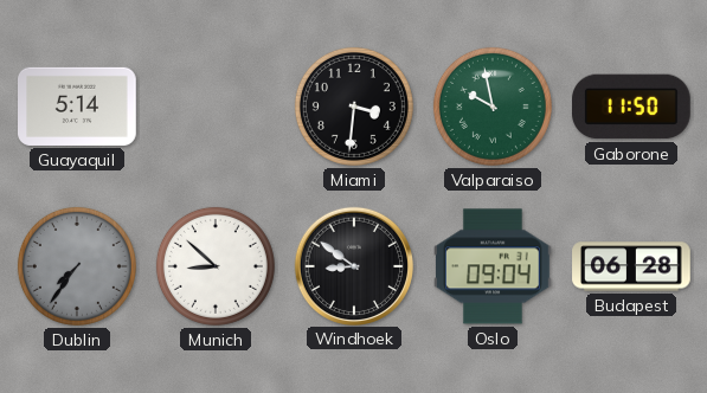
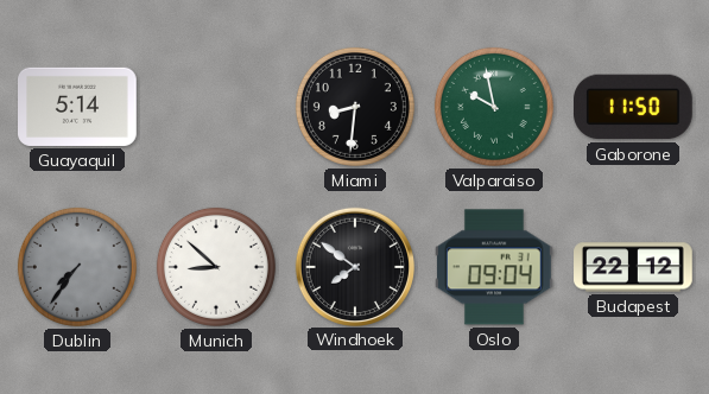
Miami: 3:31 -> 8:31 (355, 107)
Windhoek: 8:51 -> 7:51 (354, 266)
Budapest: 06:28 -> 22:12 (633, 267)
